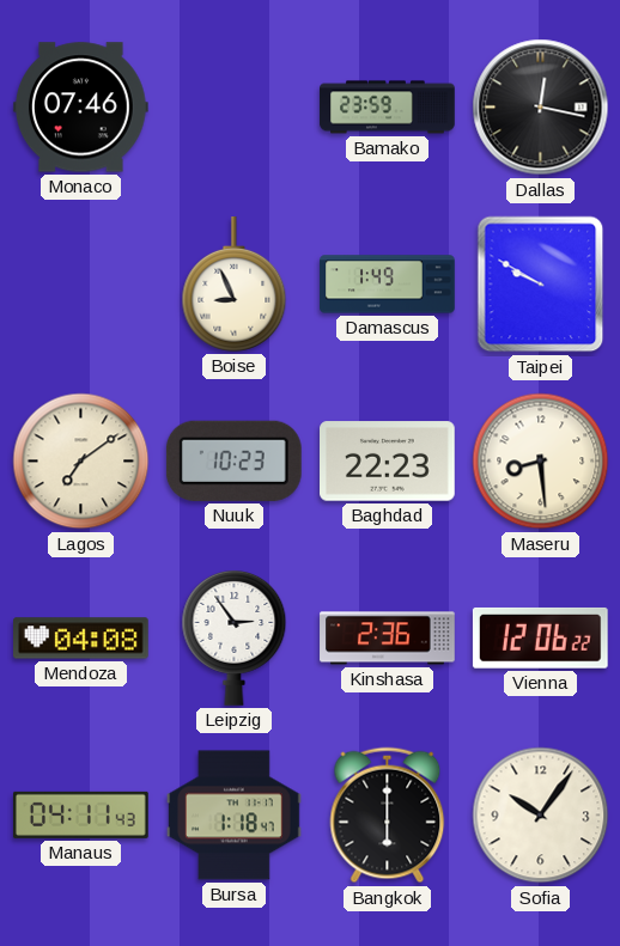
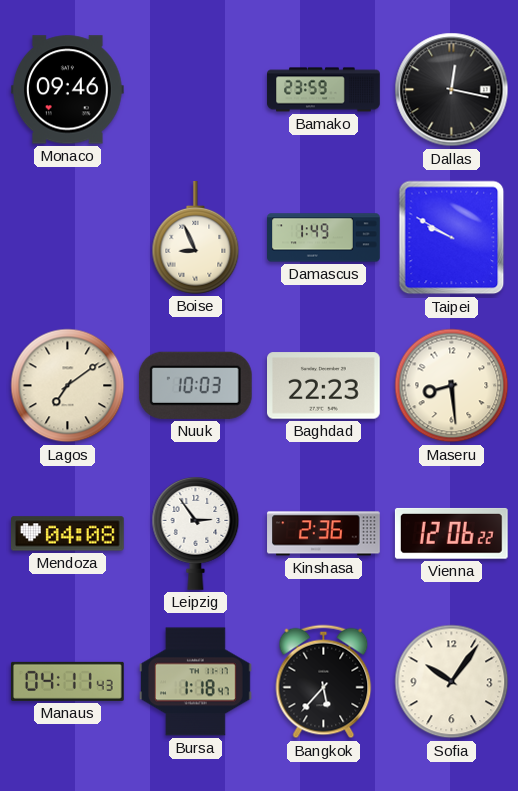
Monaco: 07:46 -> 09:46 (67, 90)
Nuuk: 10:23 -> 10:03 (195, 385)
Bangkok: 6:00 -> 5:37 (324, 682)
